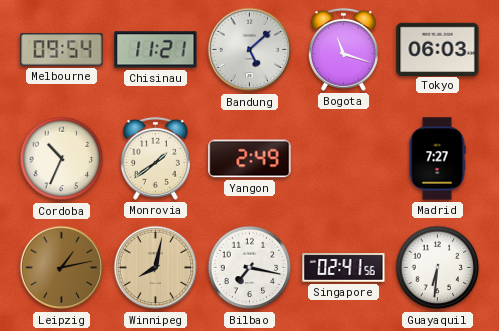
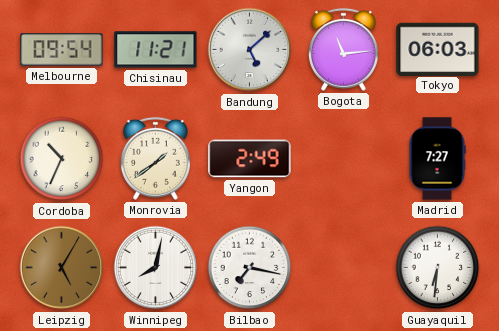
Bogota: 11:18 -> 11:14 (343, 49)
Leipzig: 1:13 -> 5:05 (62, 268)
Winnipeg dial: champagne -> white (156, 268)
Singapore: 02:41 -> none (344, 268)
